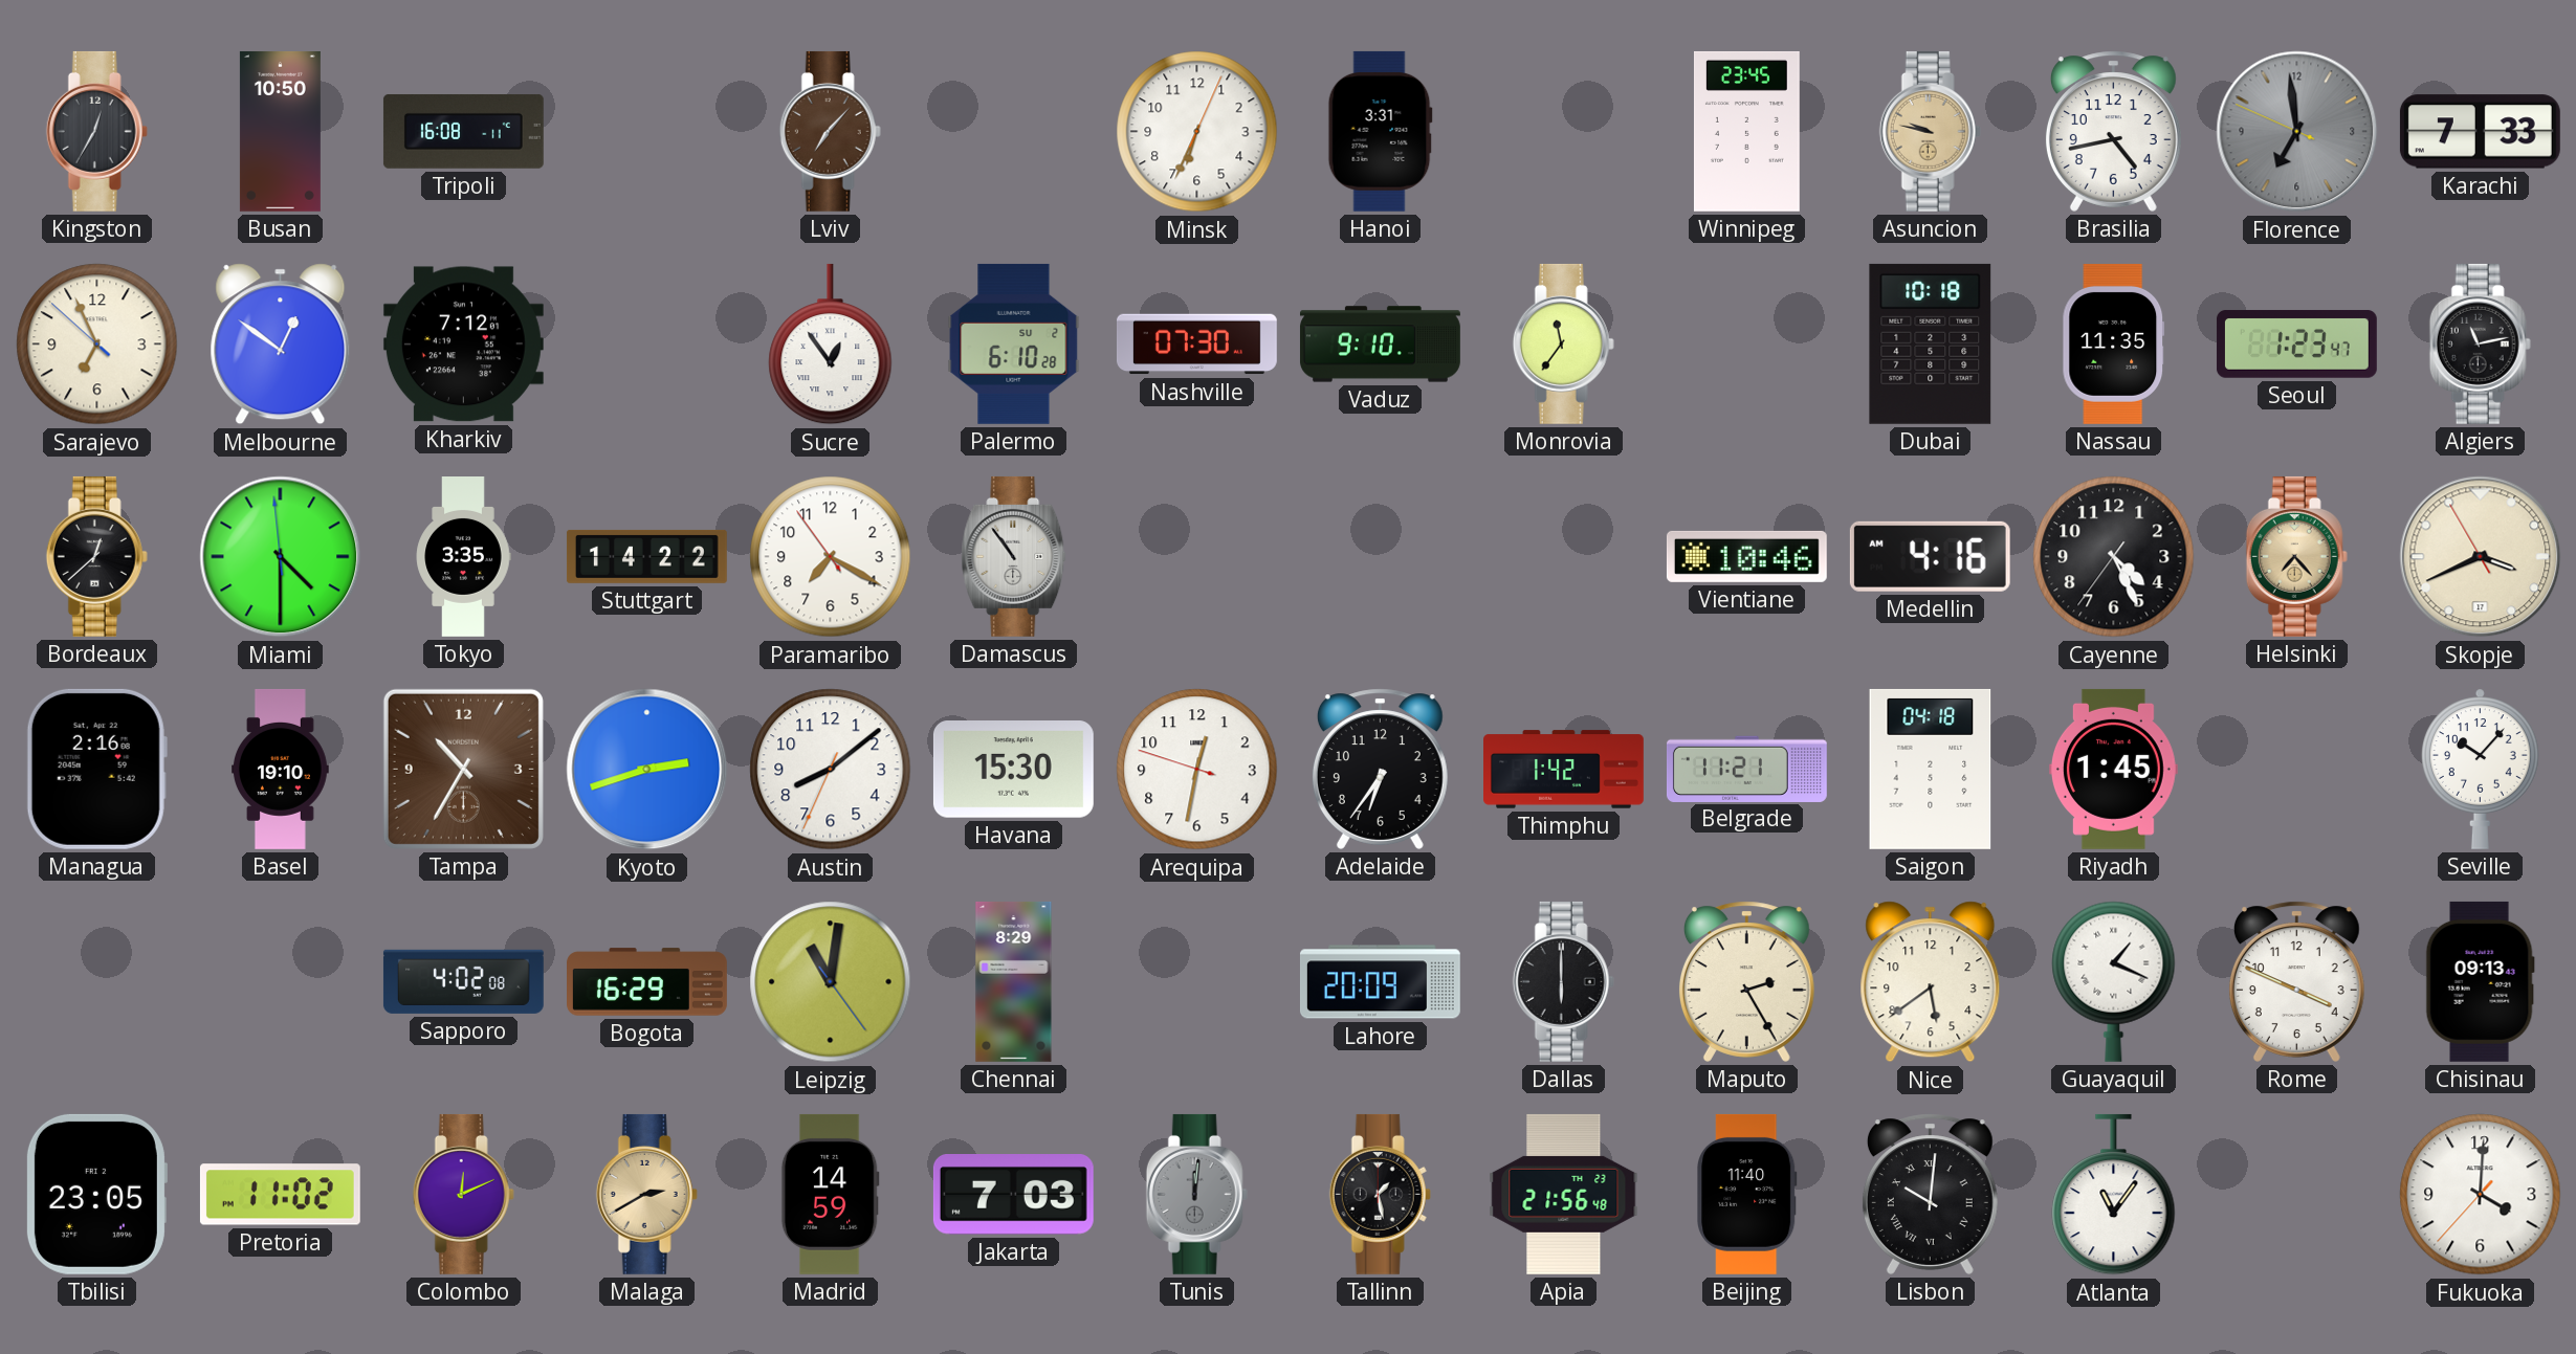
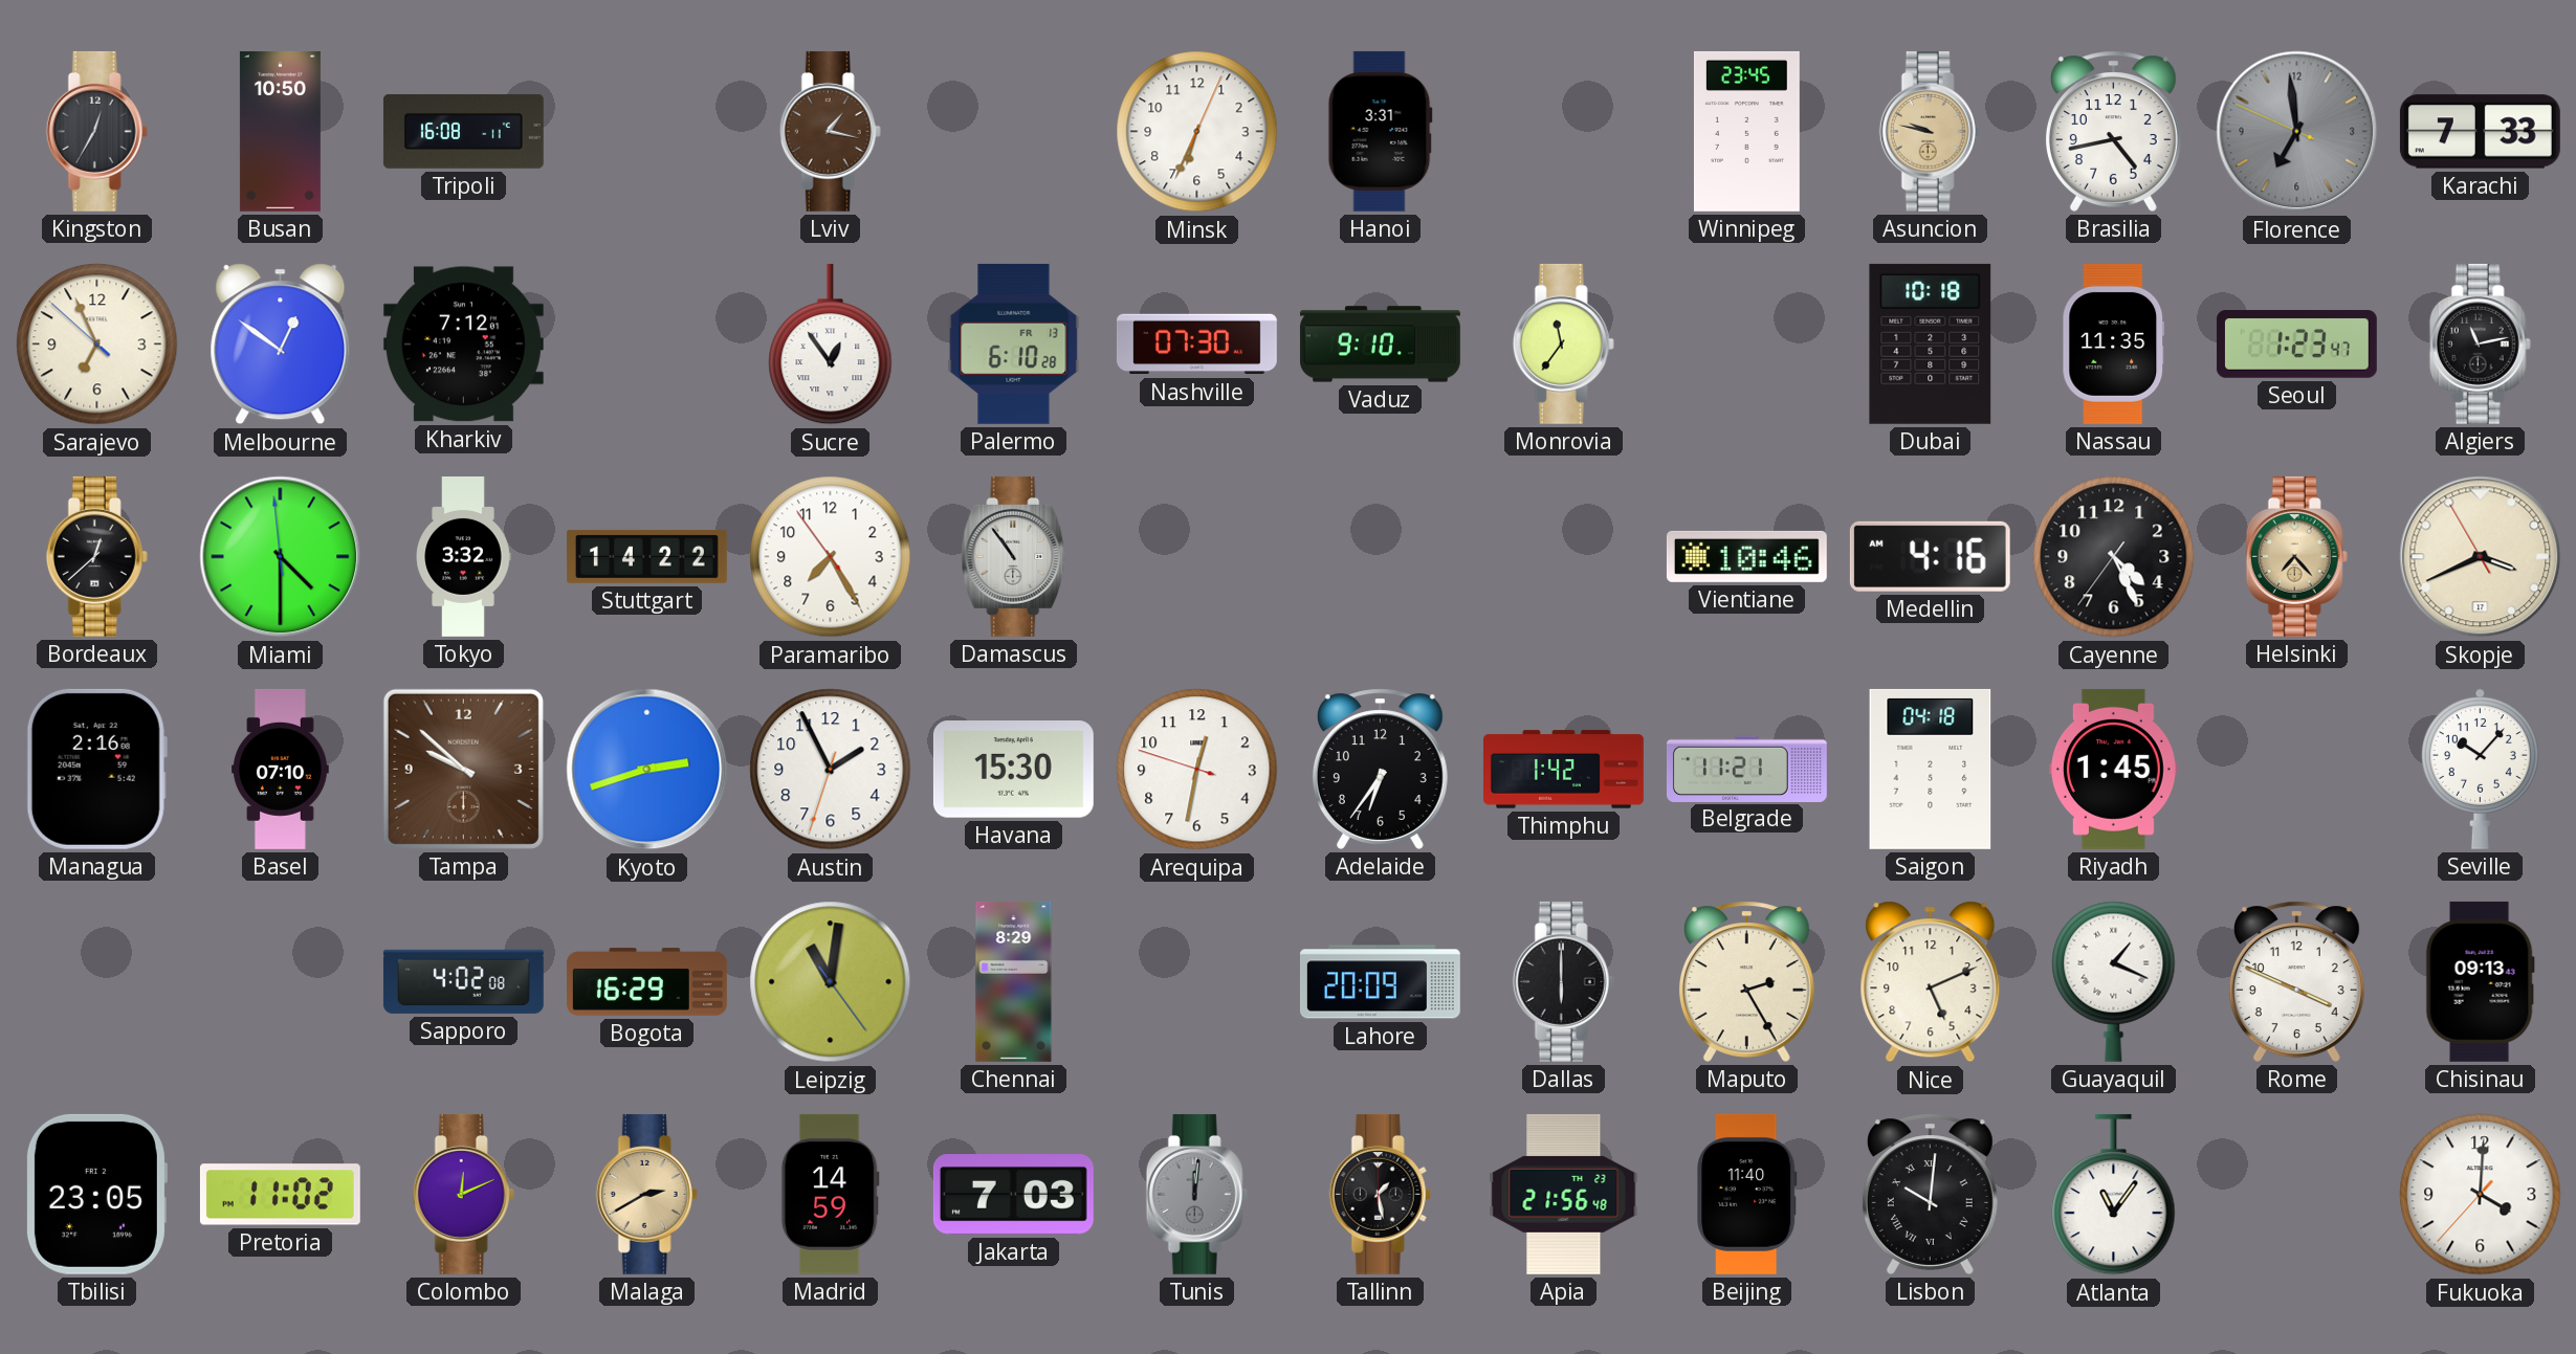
Lviv: 7:07 -> 1:17 (830, 131)
Palermo date: SU 2 -> FR 13 (1014, 343)
Tokyo: 3:35 -> 3:32 (463, 557)
Paramaribo: 7:19 -> 7:24 (831, 557)
Basel: 19:10 -> 07:10 (281, 769)
Tampa: 10:35 -> 9:52 (463, 769)
Austin: 8:08 -> 1:55 (831, 770)
Nice: 5:39 -> 5:11 (1931, 982)
